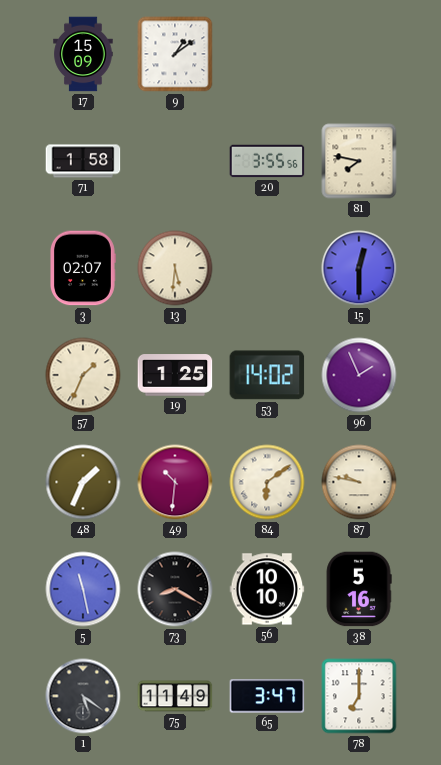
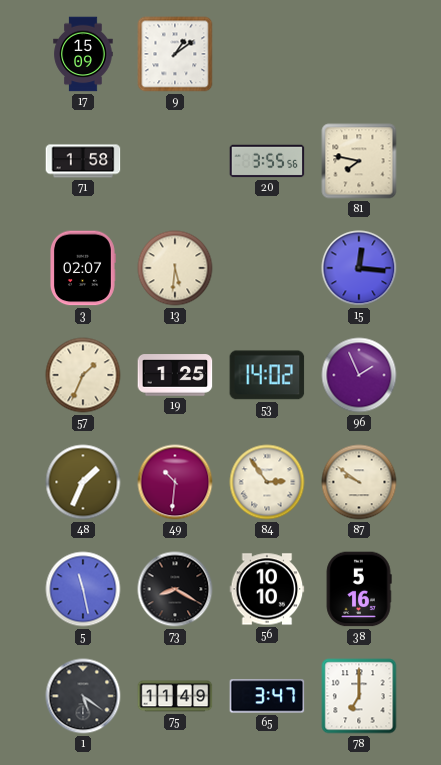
15: 12:30 -> 12:16 (359, 268)
84: 6:09 -> 2:54 (267, 482)
87: 9:47 -> 9:51 (359, 482)
